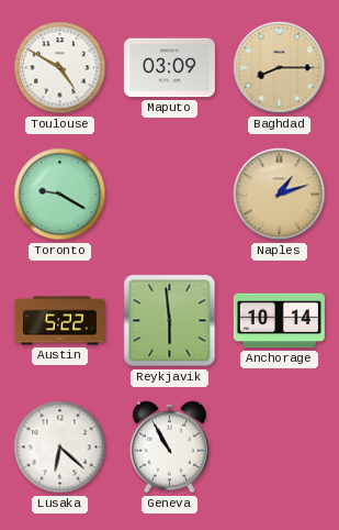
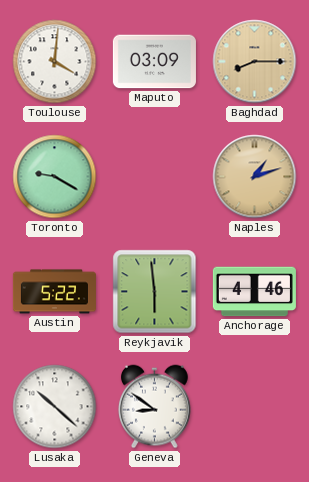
Toulouse: 4:50 -> 4:01 (55, 62)
Anchorage: 10:14 -> 4:46 (254, 292)
Lusaka: 6:22 -> 10:22 (55, 407)
Geneva: 10:55 -> 8:51 (154, 407)
